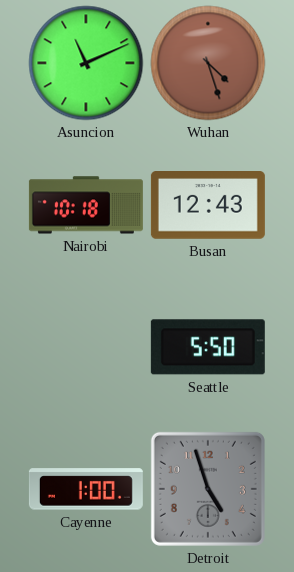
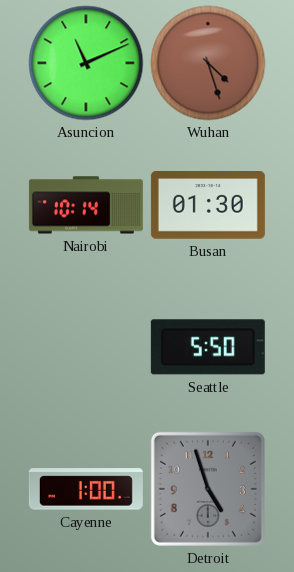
Nairobi: 10:18 -> 10:14 (86, 205)
Busan: 12:43 -> 01:30 (208, 206)
